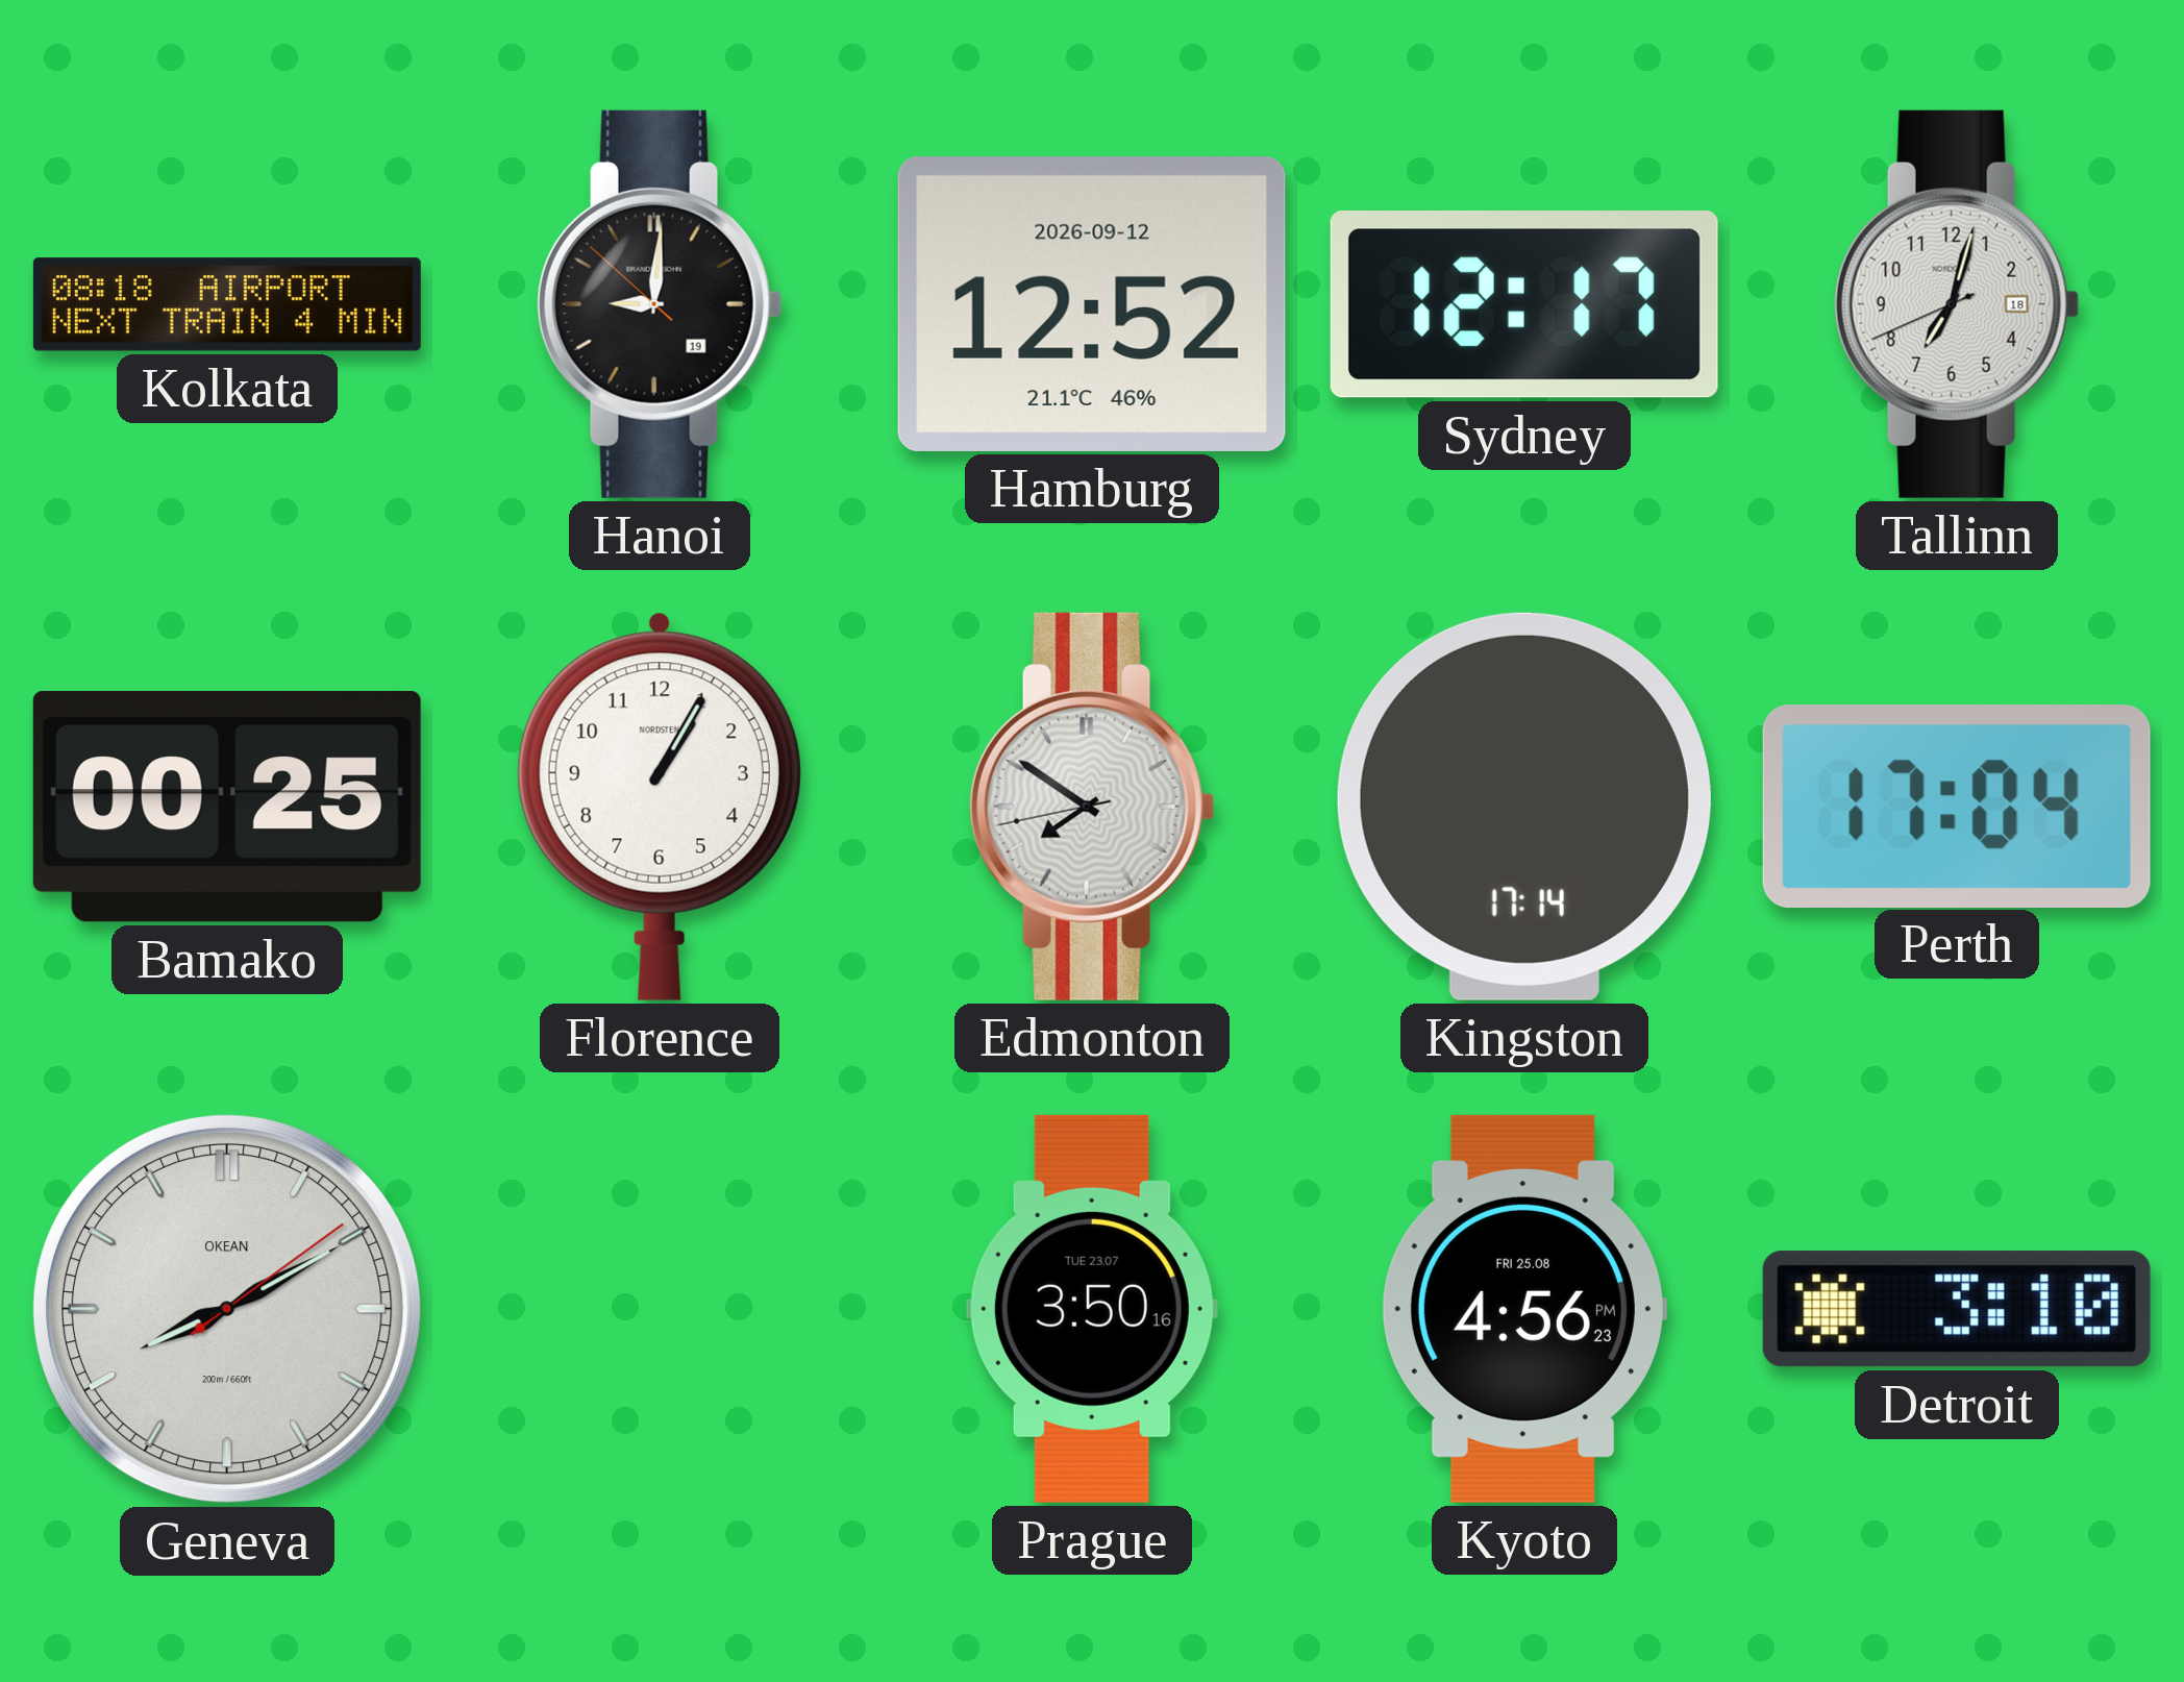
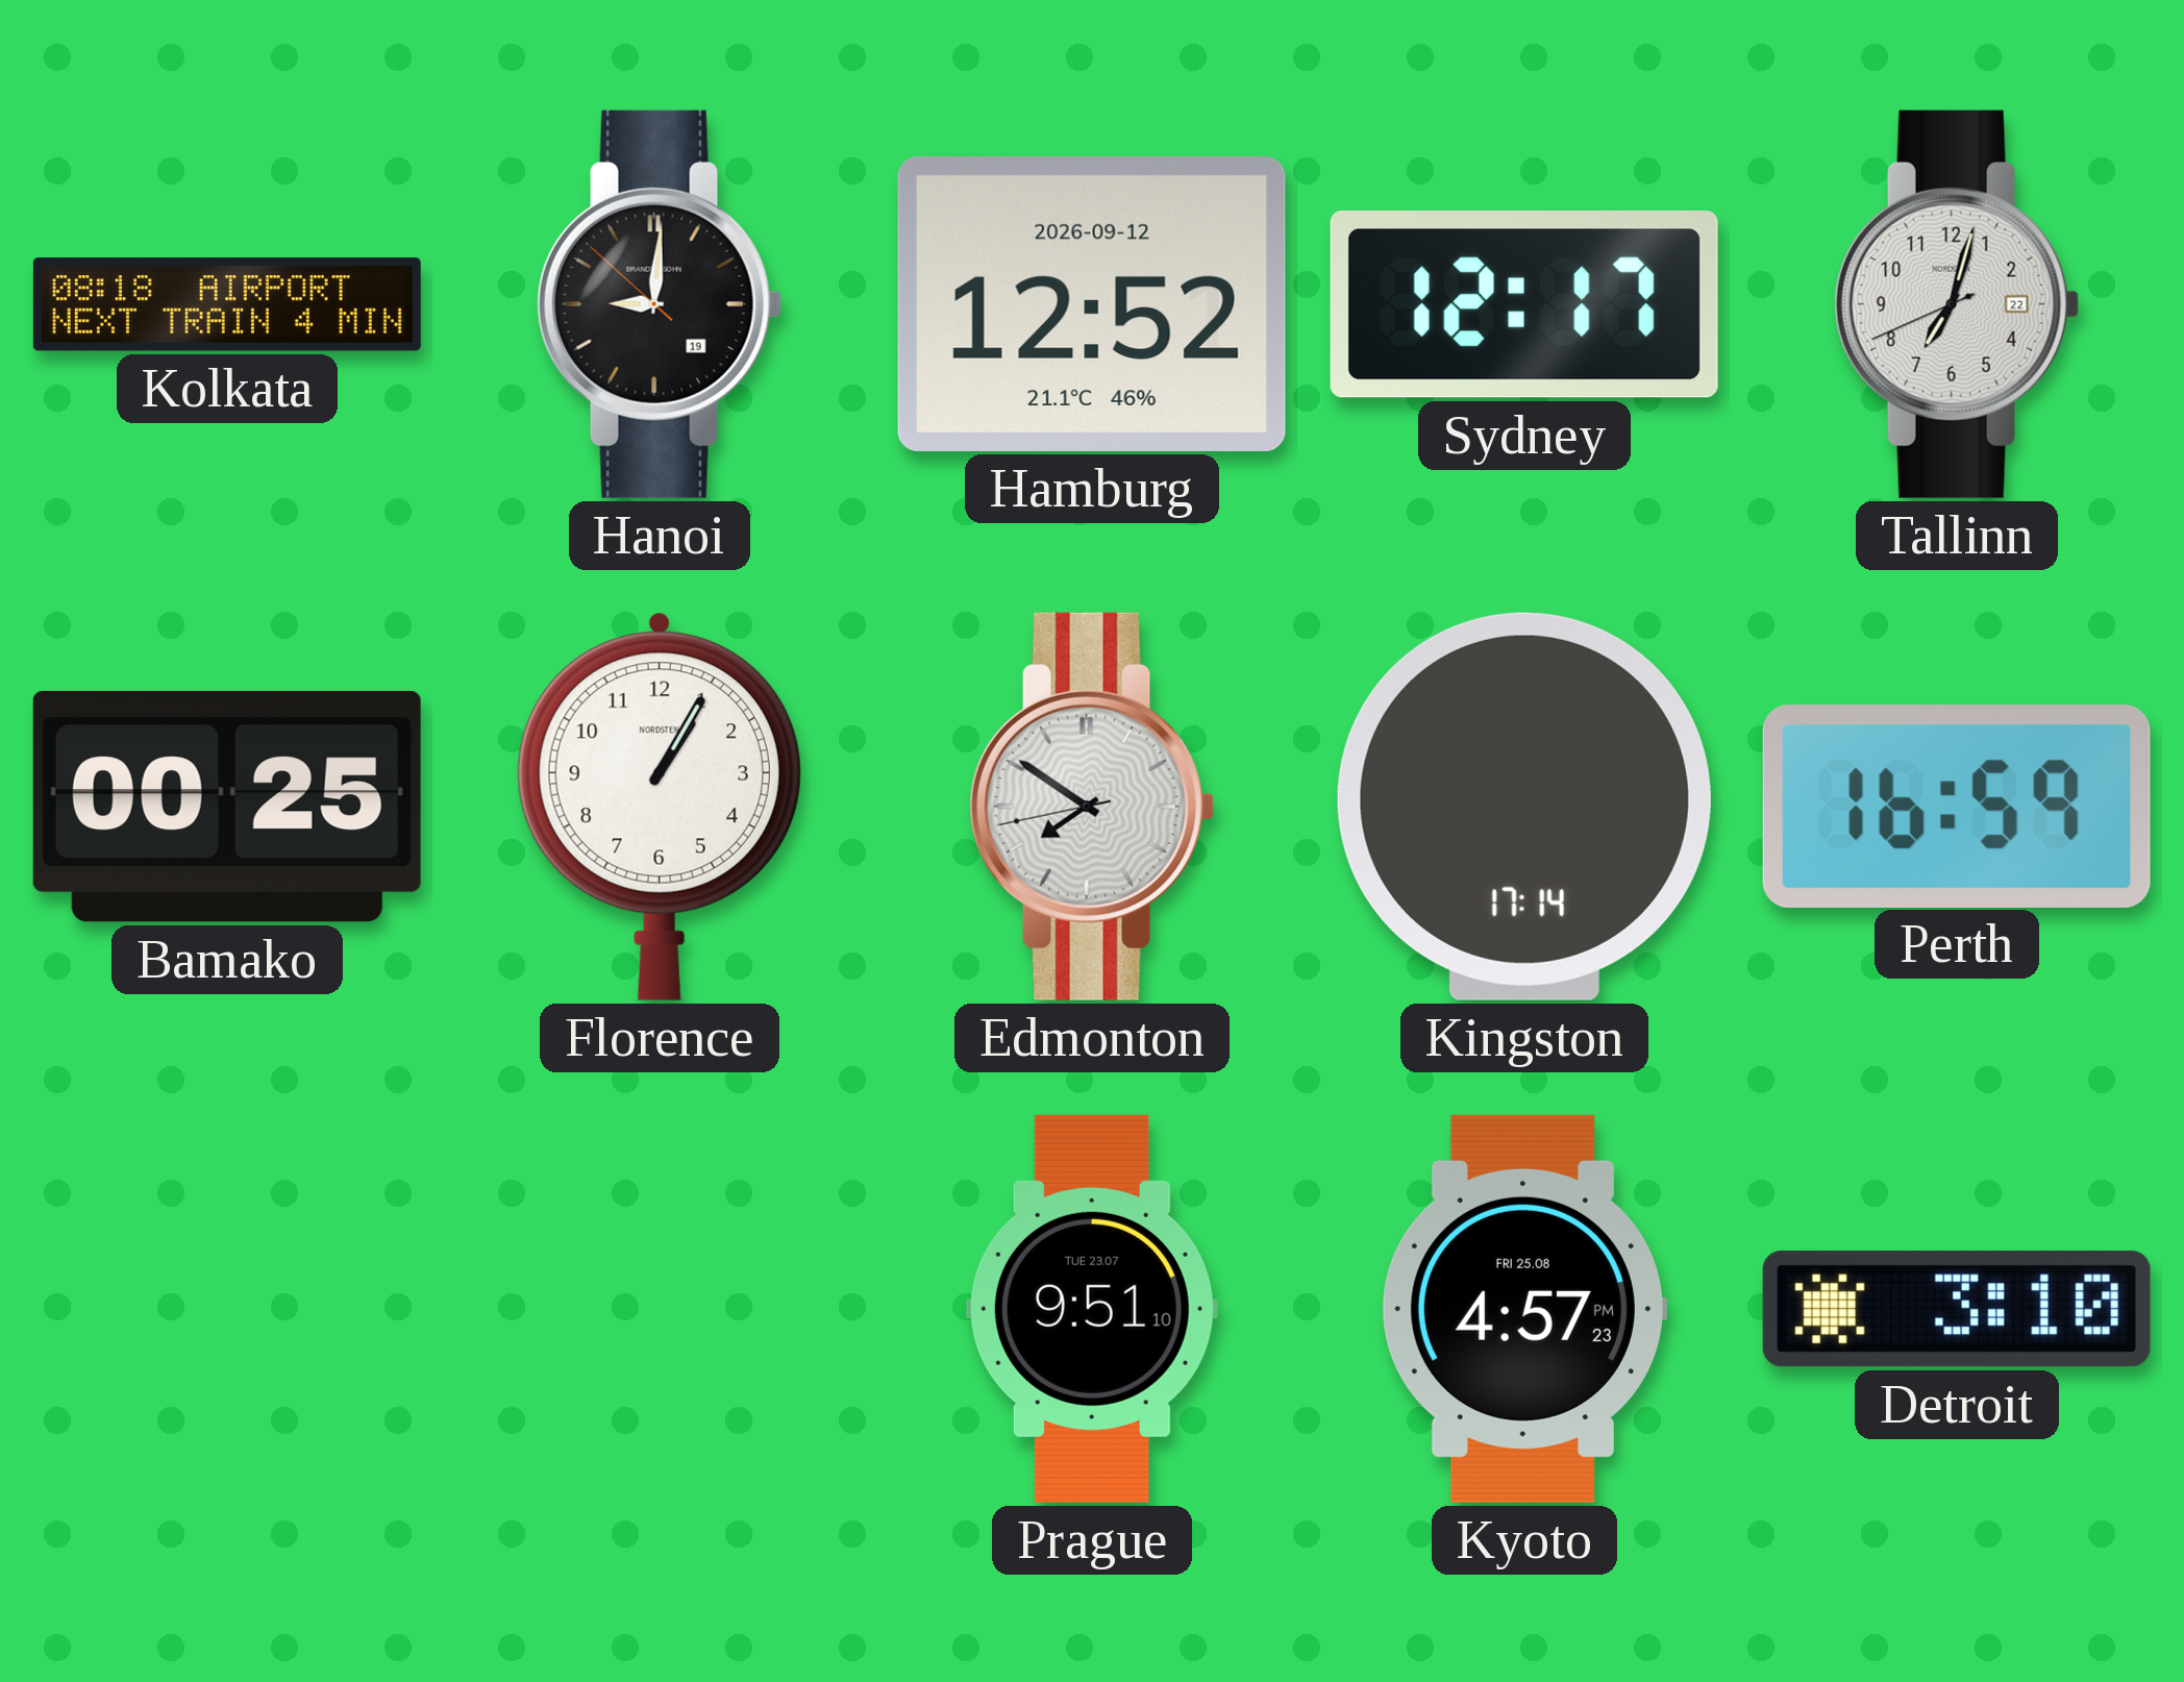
Tallinn date: 18 -> 22 (1957, 304)
Perth: 17:04 -> 16:59 (1957, 806)
Geneva: 8:10 -> none (227, 1309)
Prague: 3:50 -> 9:51 (1092, 1309)
Kyoto: 4:56 -> 4:57 (1523, 1309)
